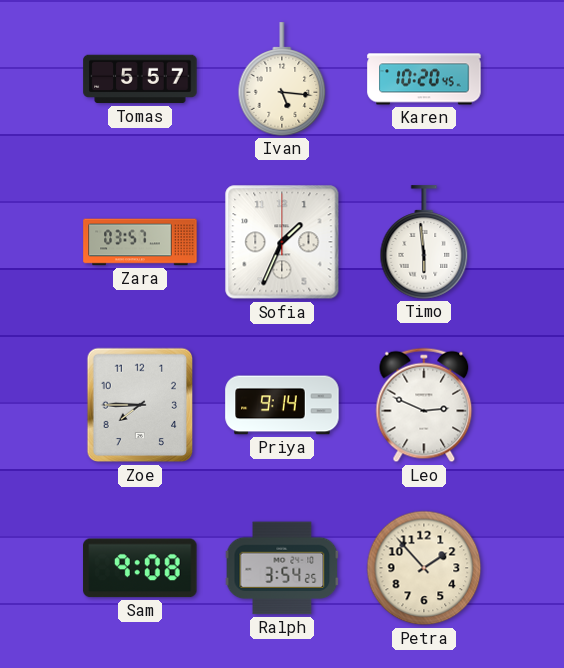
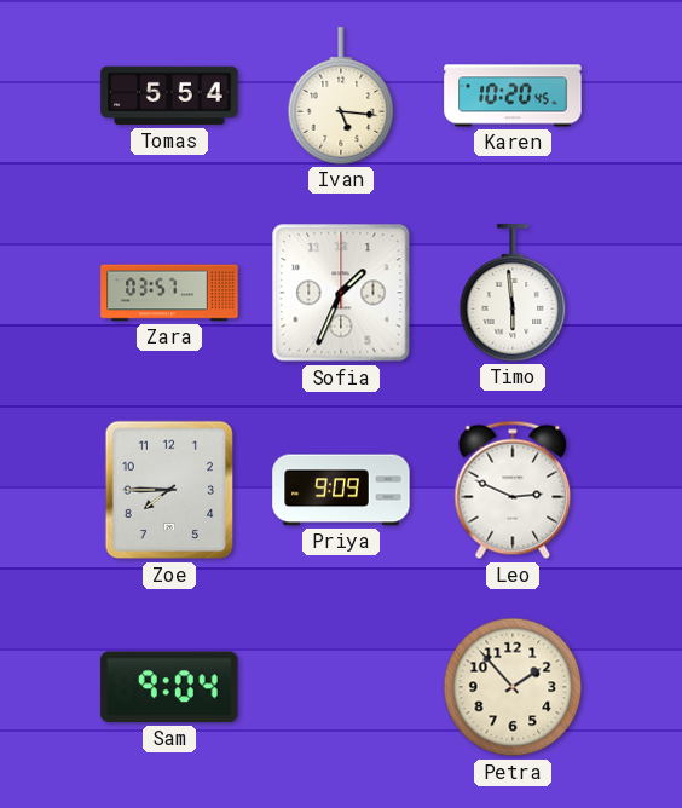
Tomas: 5:57 -> 5:54 (169, 96)
Priya: 9:14 -> 9:09 (341, 490)
Sam: 9:08 -> 9:04 (169, 687)
Ralph: 3:54 -> none (282, 568)
